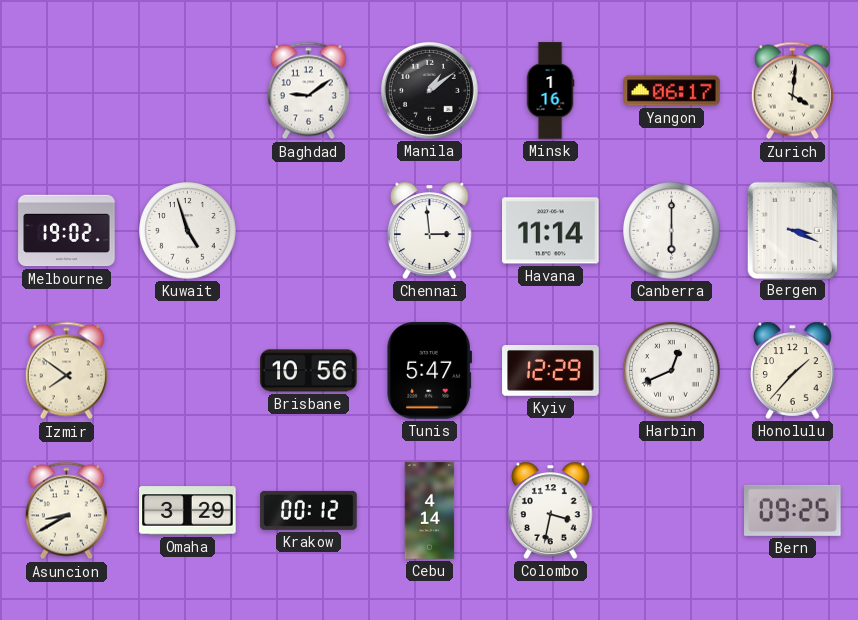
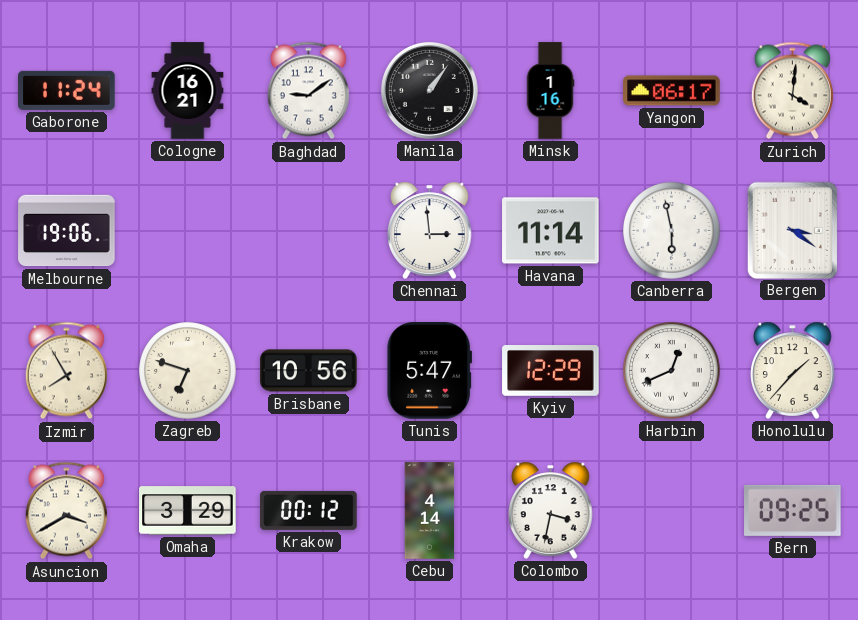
Gaborone: none -> 11:24 (67, 90)
Cologne: none -> 16:21 (188, 91)
Manila: 1:09 -> 1:06 (429, 90)
Melbourne: 19:02 -> 19:06 (67, 231)
Kuwait: 4:57 -> none (188, 231)
Canberra: 6:00 -> 5:58 (672, 231)
Bergen: 3:19 -> 3:21 (792, 230)
Izmir: 7:51 -> 7:55 (66, 371)
Zagreb: none -> 6:48 (188, 371)
Asuncion: 8:40 -> 3:40 (66, 511)
